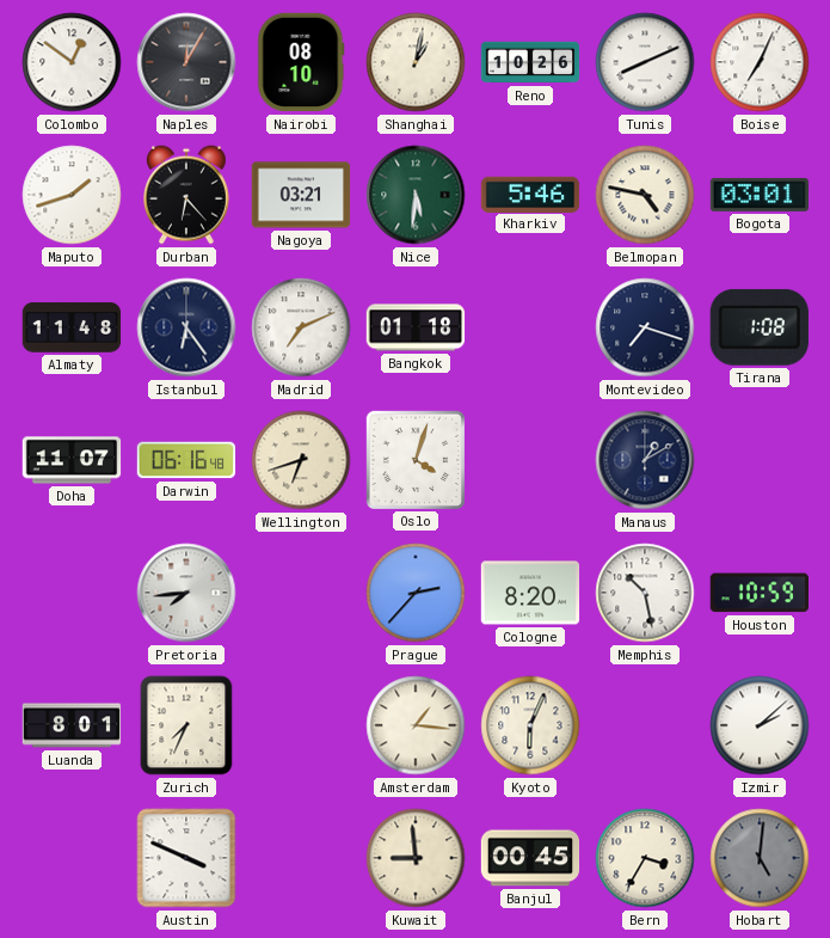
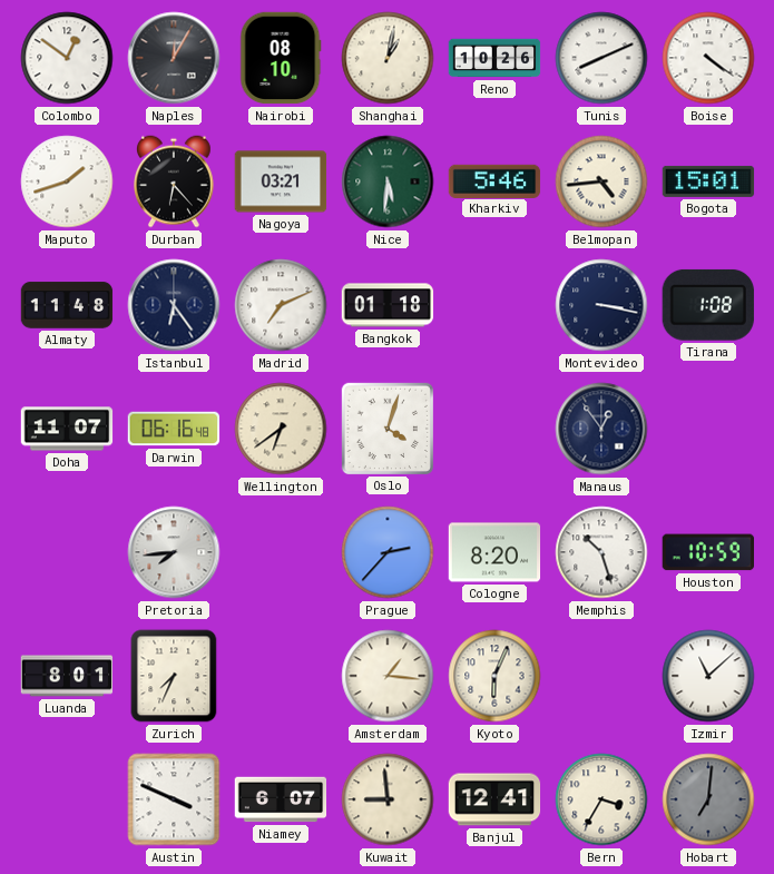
Boise: 7:04 -> 4:21 (708, 58)
Belmopan: 4:47 -> 4:44 (601, 181)
Bogota: 03:01 -> 15:01 (708, 181)
Montevideo: 7:18 -> 3:17 (601, 305)
Wellington: 6:42 -> 6:39 (281, 429)
Manaus: 1:10 -> 12:54 (601, 429)
Memphis: 10:28 -> 10:27 (601, 552)
Izmir: 2:08 -> 11:08 (708, 676)
Niamey: none -> 6:07 (281, 799)
Banjul: 00:45 -> 12:41 (494, 799)
Hobart: 5:01 -> 7:01 (708, 799)
